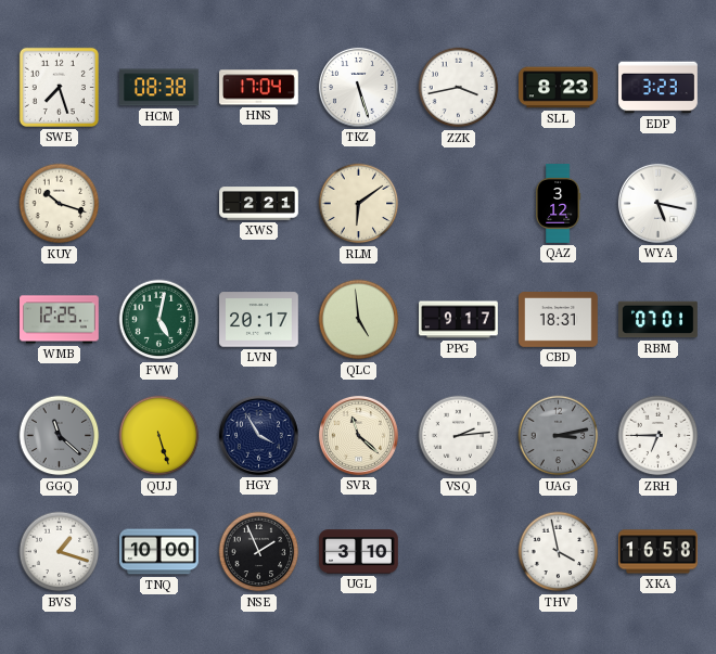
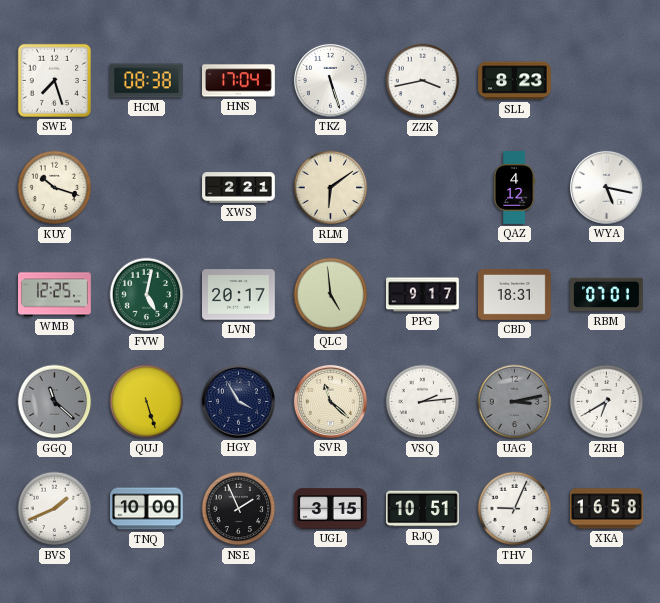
EDP: 3:23 -> none (659, 88)
QAZ: 3:12 -> 4:12 (514, 188)
ZRH: 6:45 -> 6:40 (607, 402)
BVS: 1:18 -> 1:41 (55, 509)
UGL: 3:10 -> 3:15 (331, 509)
RJQ: none -> 10:51 (423, 509)
THV: 3:58 -> 9:04 (515, 509)
